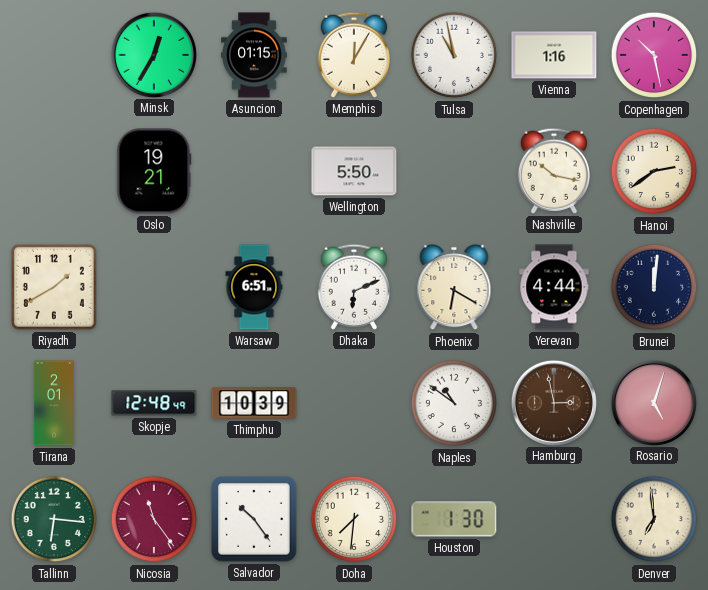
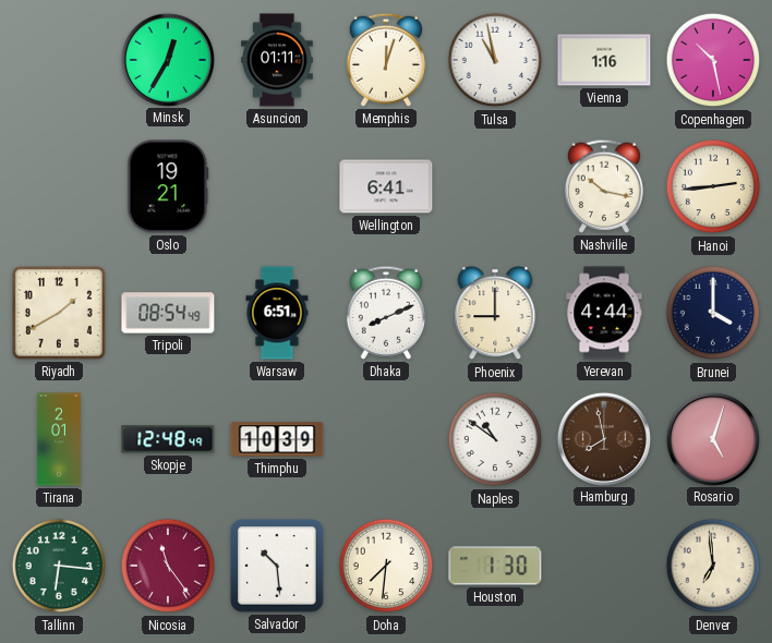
Asuncion: 01:15 -> 01:11 (277, 60)
Memphis: 12:05 -> 12:03 (386, 60)
Wellington: 5:50 -> 6:41 (386, 186)
Hanoi: 2:39 -> 2:44 (713, 186)
Tripoli: none -> 08:54 (168, 313)
Dhaka: 6:11 -> 8:11 (386, 313)
Phoenix: 6:20 -> 9:00 (495, 313)
Brunei: 12:01 -> 4:00 (713, 313)
Hamburg: 2:58 -> 7:58 (603, 438)
Salvador: 10:24 -> 10:29 (277, 566)
